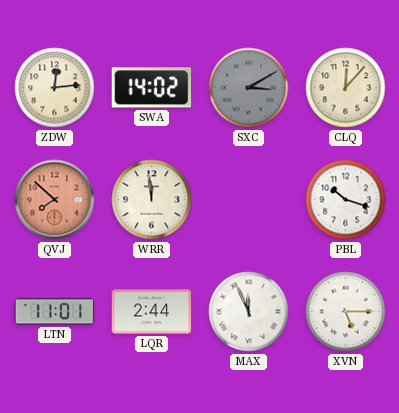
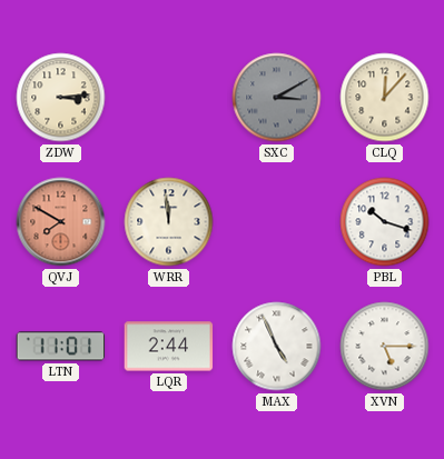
ZDW: 12:14 -> 3:14 (61, 98)
SWA: 14:02 -> none (152, 88)
QVJ: 7:52 -> 7:50 (61, 222)
MAX: 11:56 -> 4:56 (277, 347)
